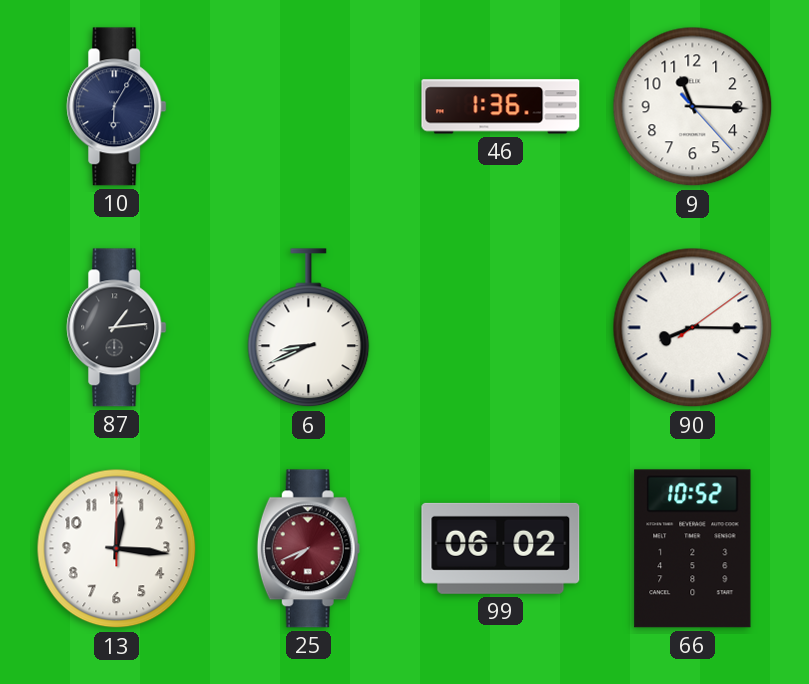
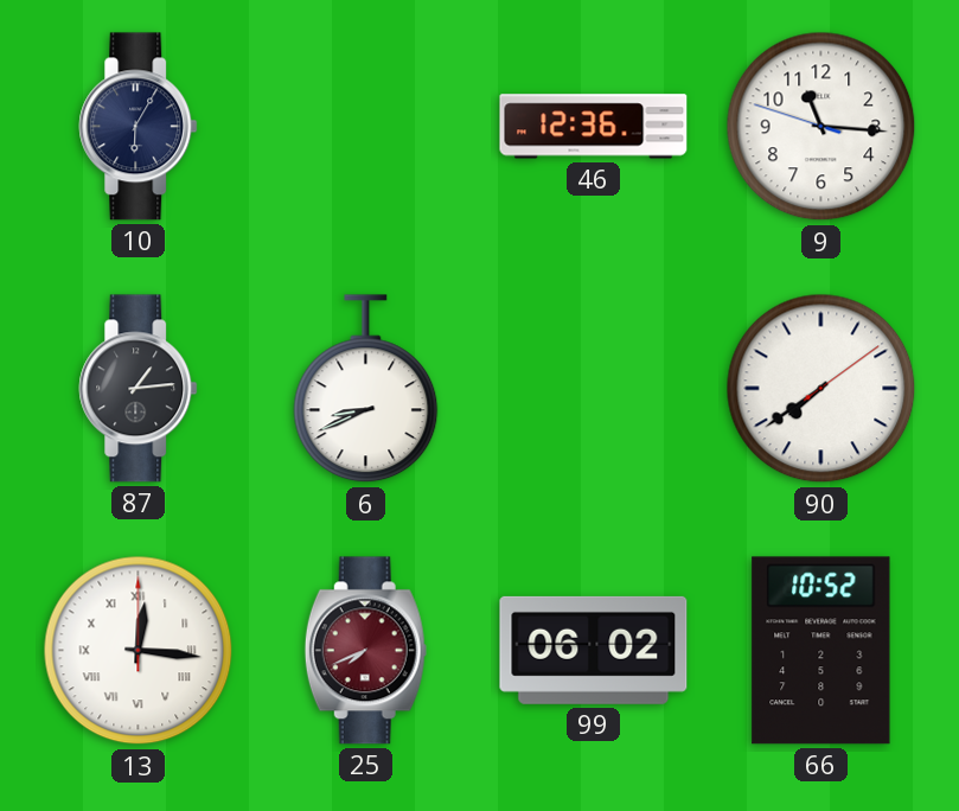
46: 1:36 -> 12:36 (594, 127)
9: 11:15:23 -> 11:15:48 (821, 127)
90: 8:15 -> 7:39 (821, 389)
13 numerals: Arabic -> Roman (139, 651)
